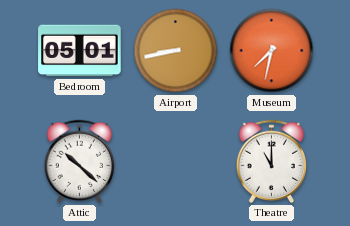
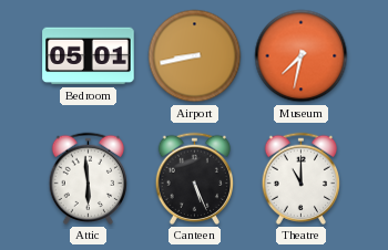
Attic: 10:22 -> 5:59 (88, 178)
Canteen: none -> 5:26 (194, 178)
